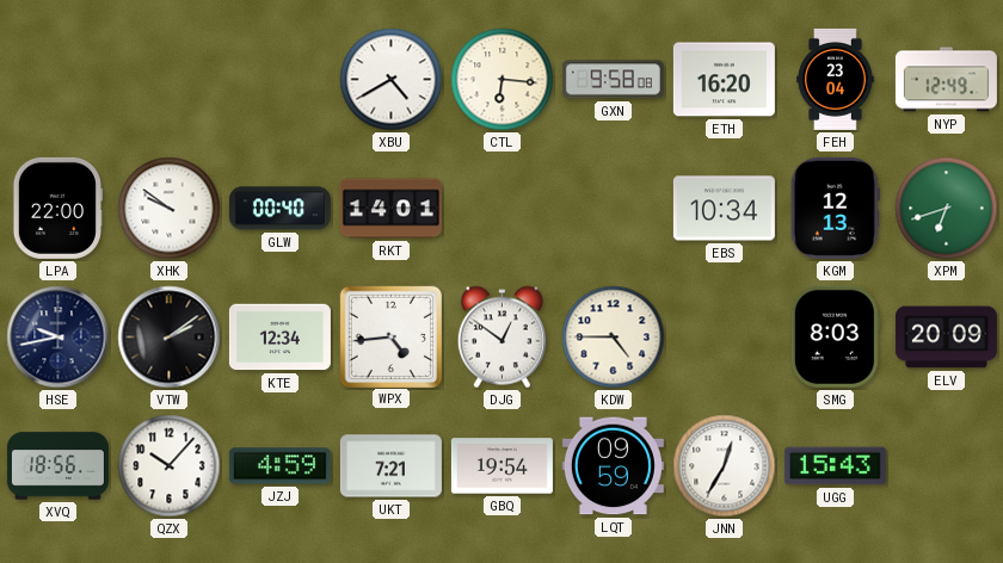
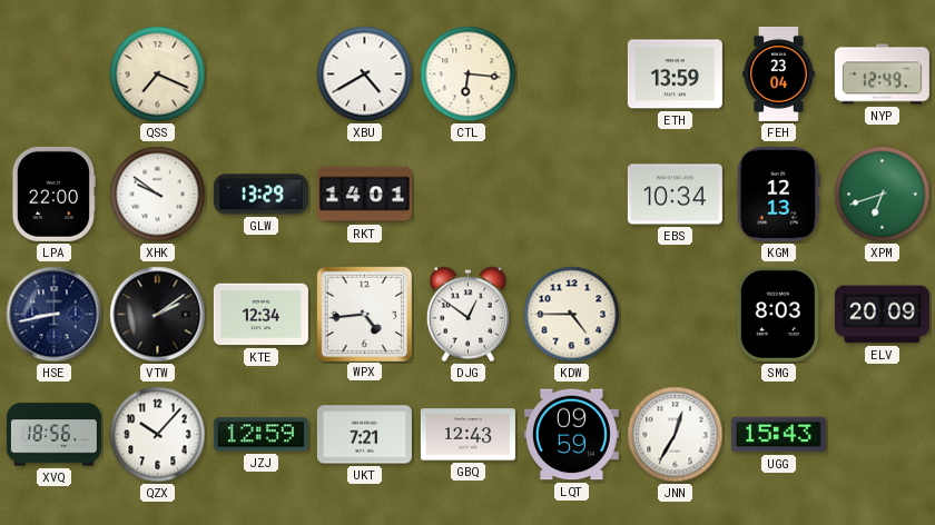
QSS: none -> 7:19 (158, 75)
GXN: 9:58 -> none (613, 80)
ETH: 16:20 -> 13:59 (675, 75)
GLW: 00:40 -> 13:29 (260, 195)
HSE: 9:43 -> 8:43 (55, 315)
JZJ: 4:59 -> 12:59 (260, 435)
GBQ: 19:54 -> 12:43 (467, 435)
